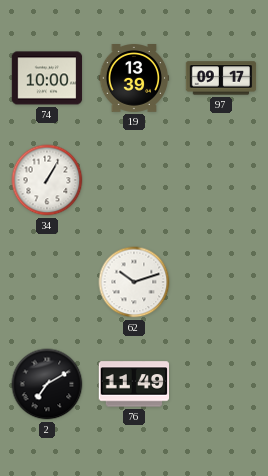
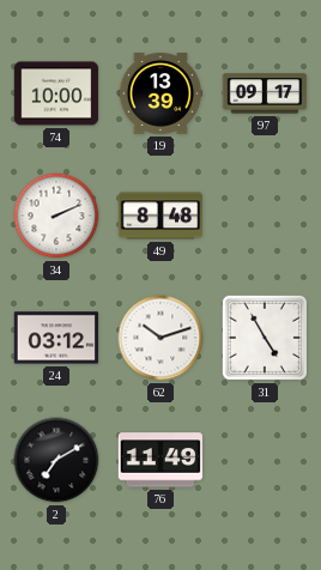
34: 1:05 -> 2:11 (56, 216)
49: none -> 8:48 (160, 216)
24: none -> 03:12 (56, 338)
31: none -> 4:55 (265, 338)
